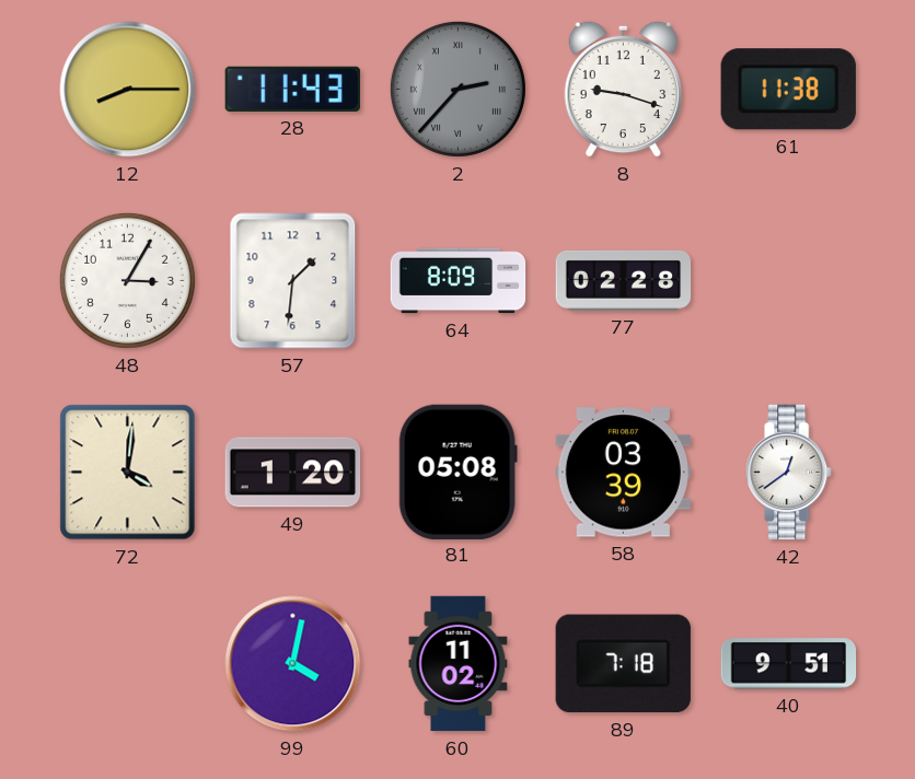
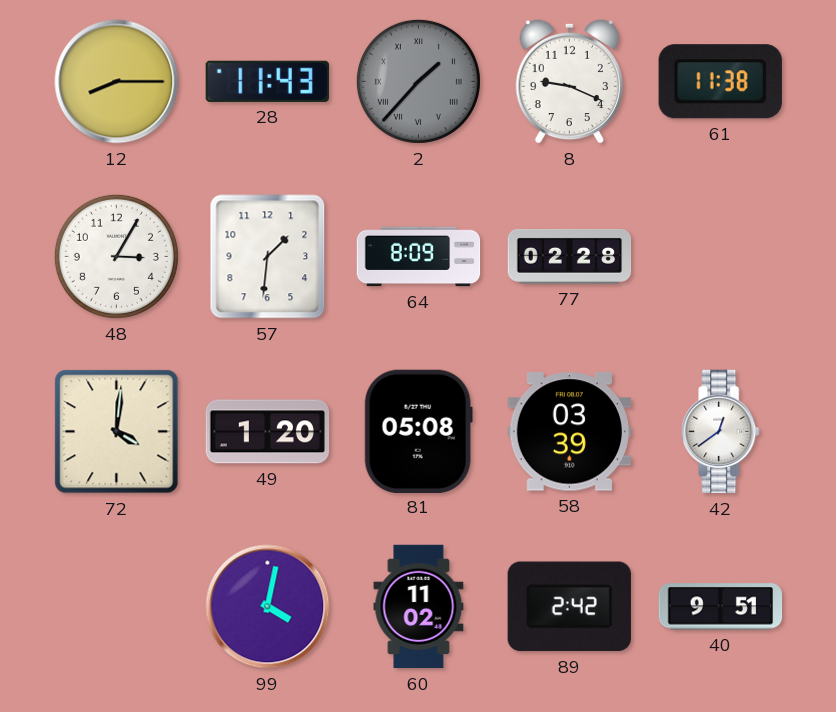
2: 2:37 -> 1:37 (418, 81)
8: 9:18 -> 9:19 (569, 81)
89: 7:18 -> 2:42 (569, 607)
